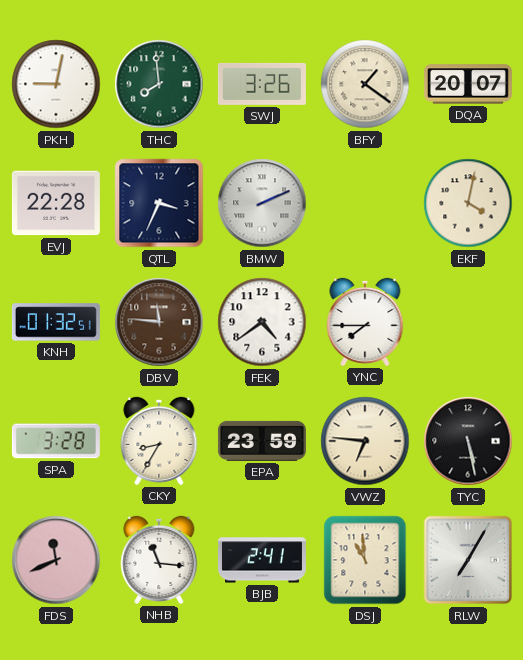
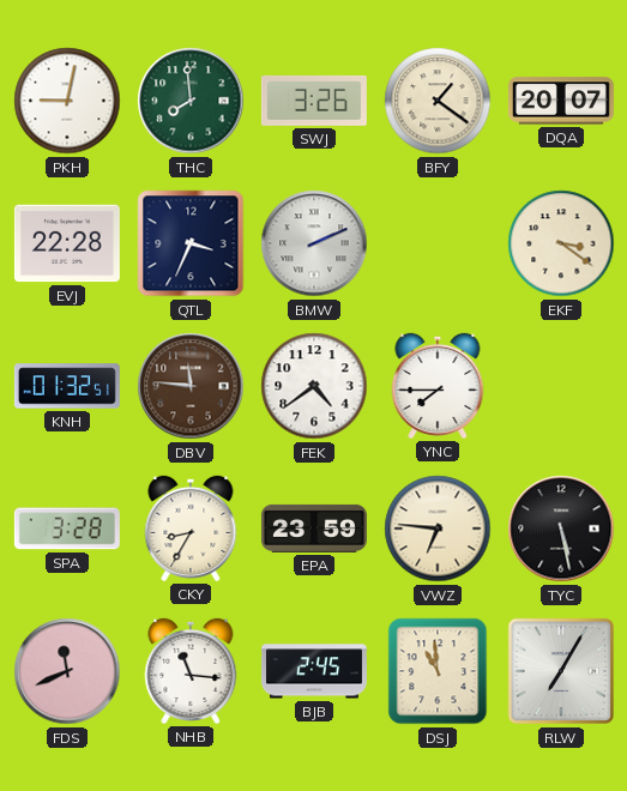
EKF: 4:02 -> 3:21 (561, 243)
BJB: 2:41 -> 2:45 (314, 671)
